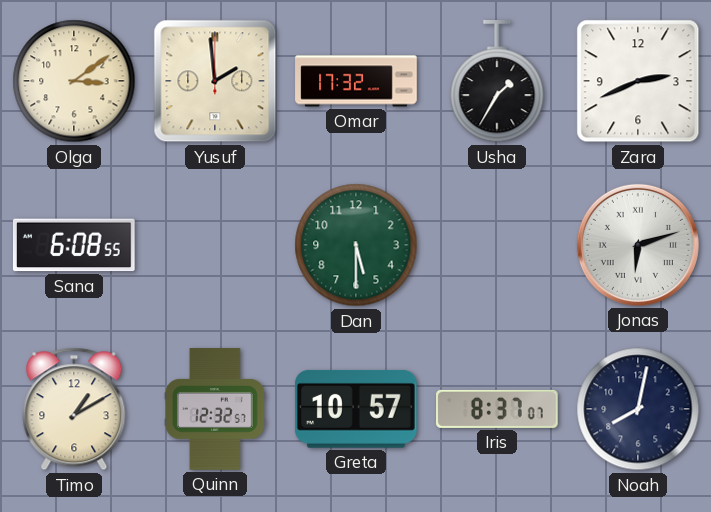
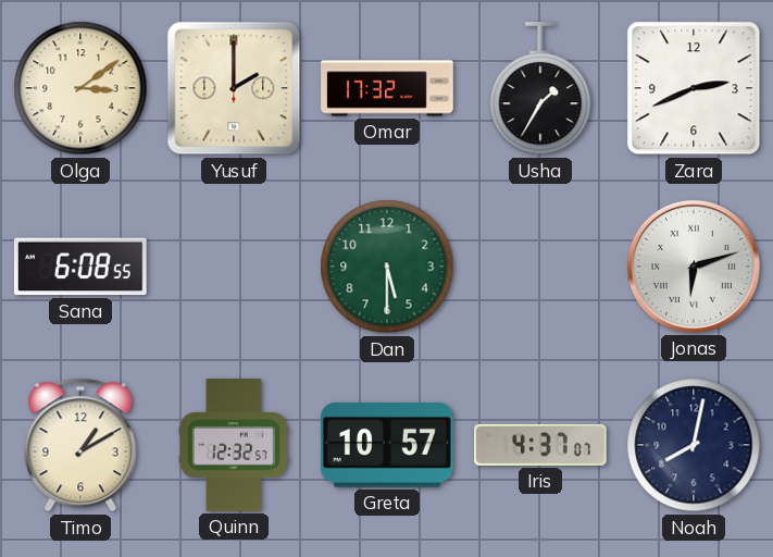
Yusuf: 1:59 -> 2:00 (234, 88)
Iris: 8:37 -> 4:37 (540, 445)
